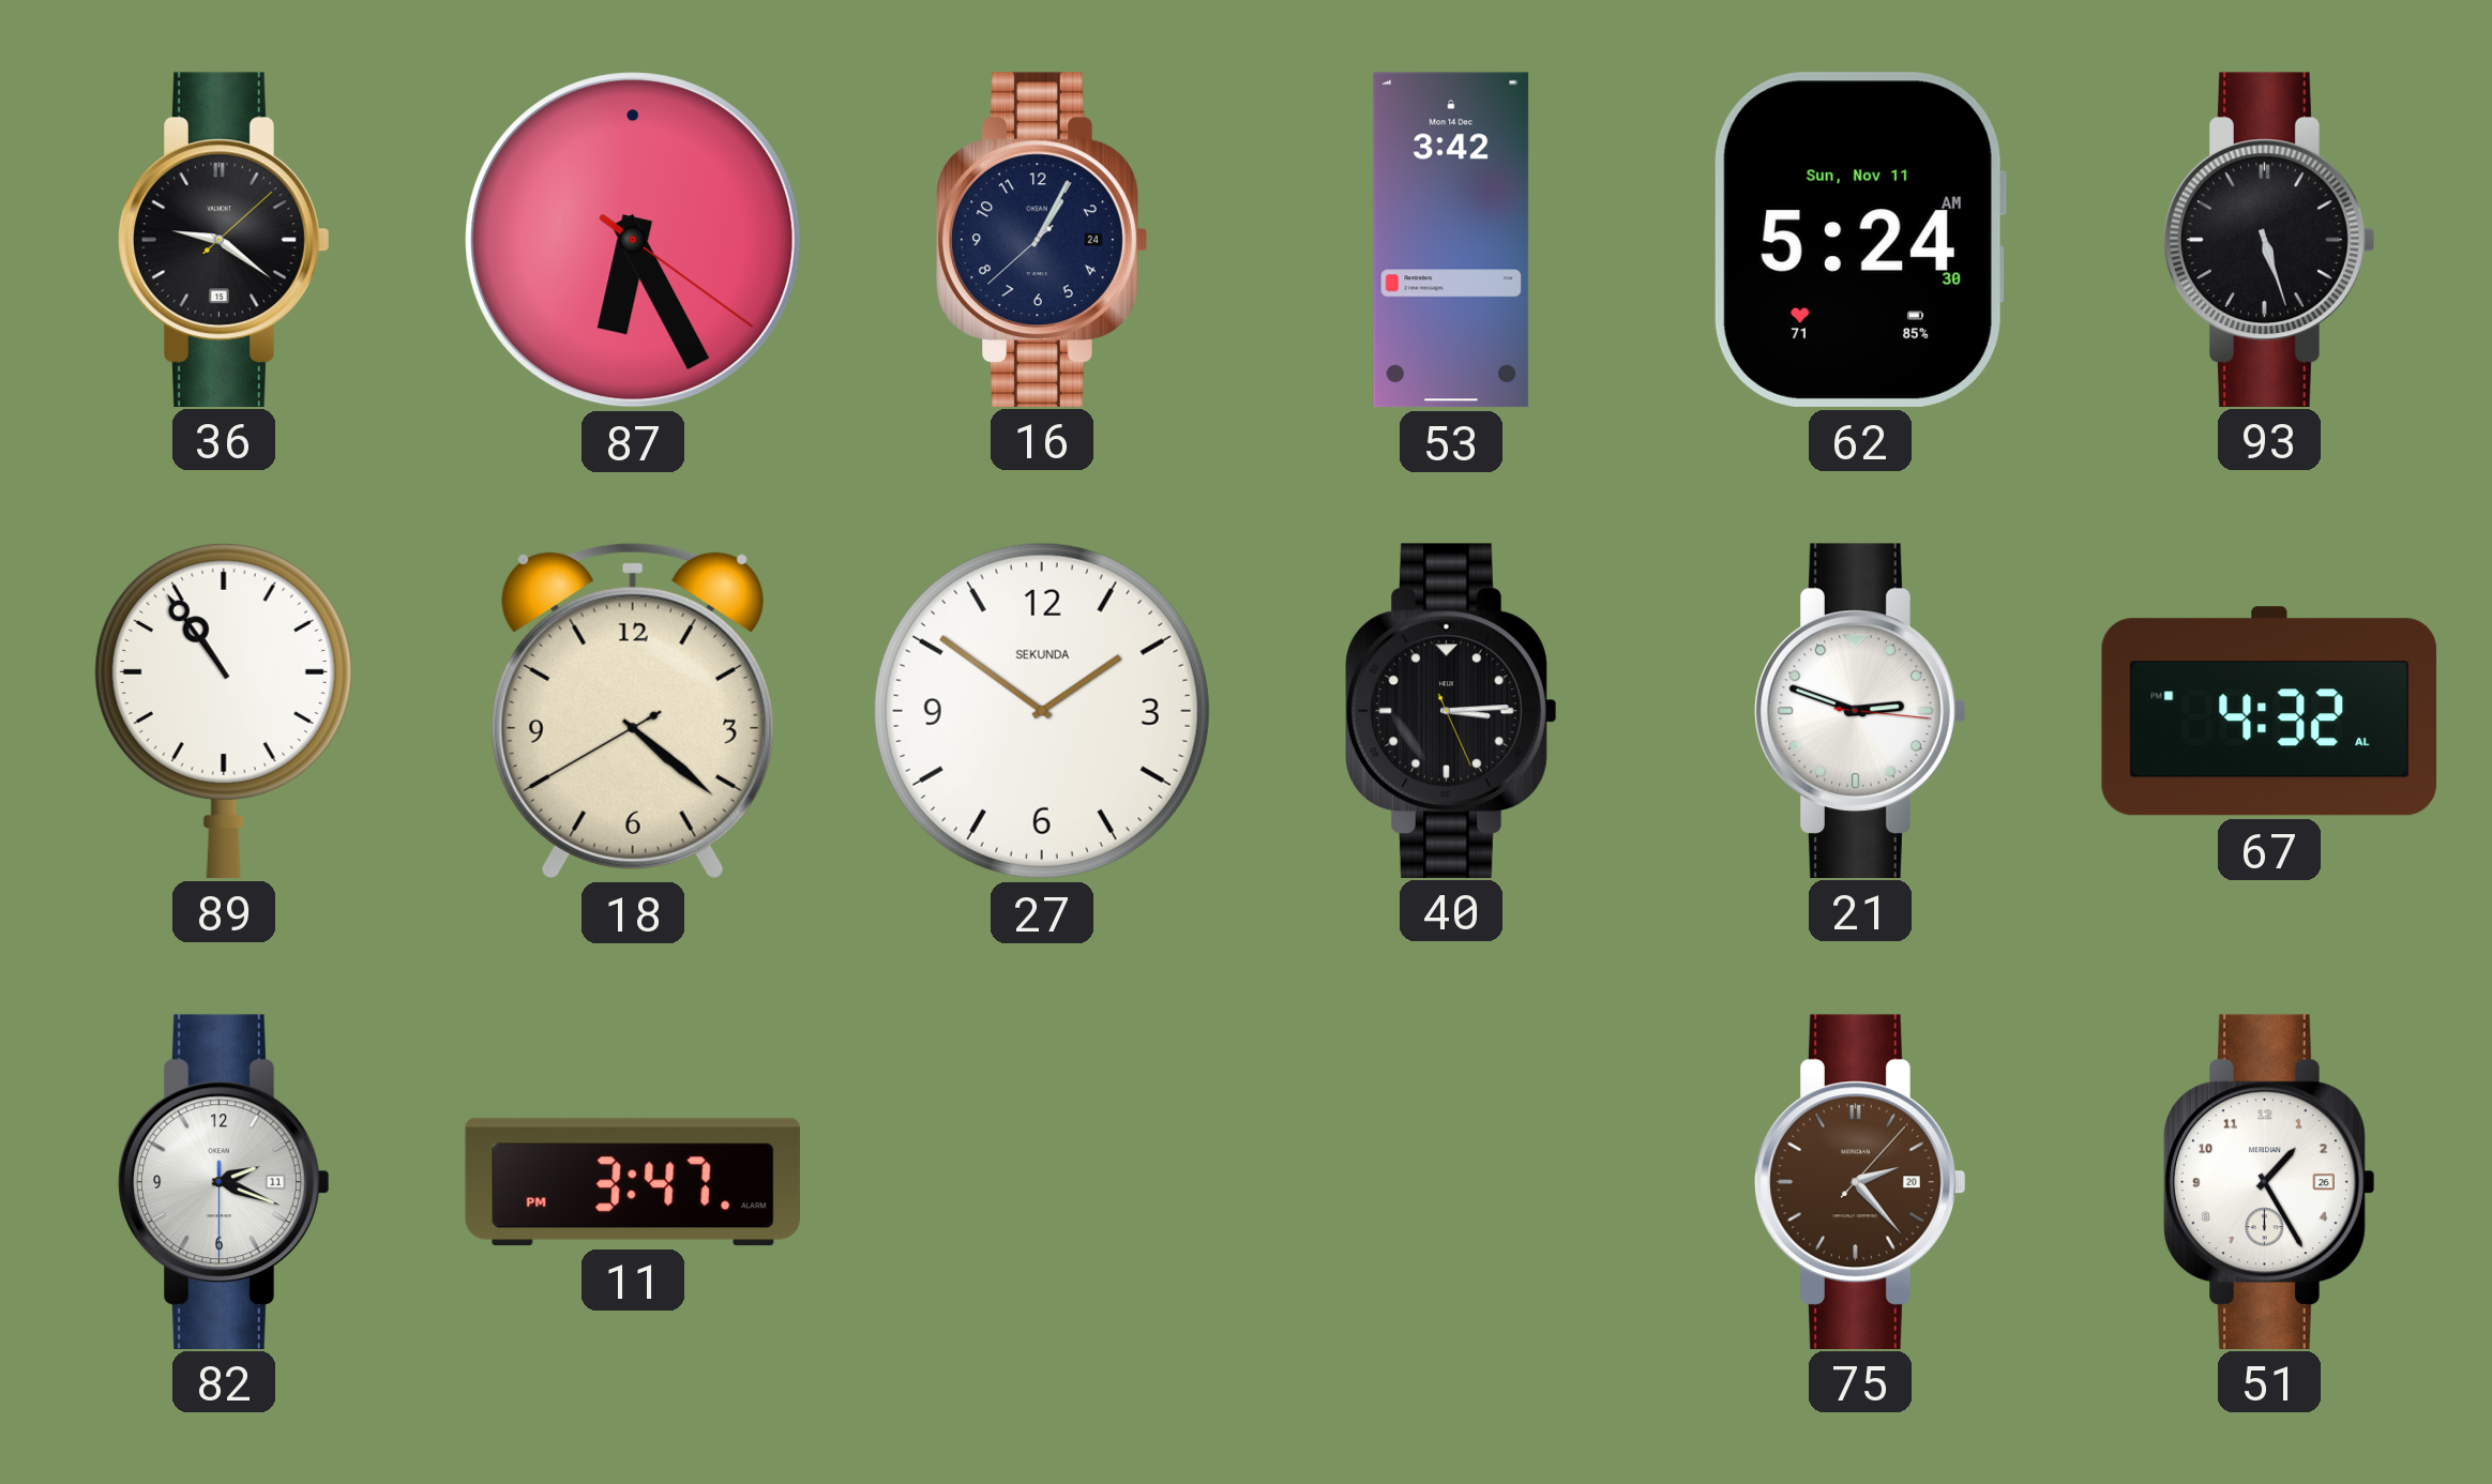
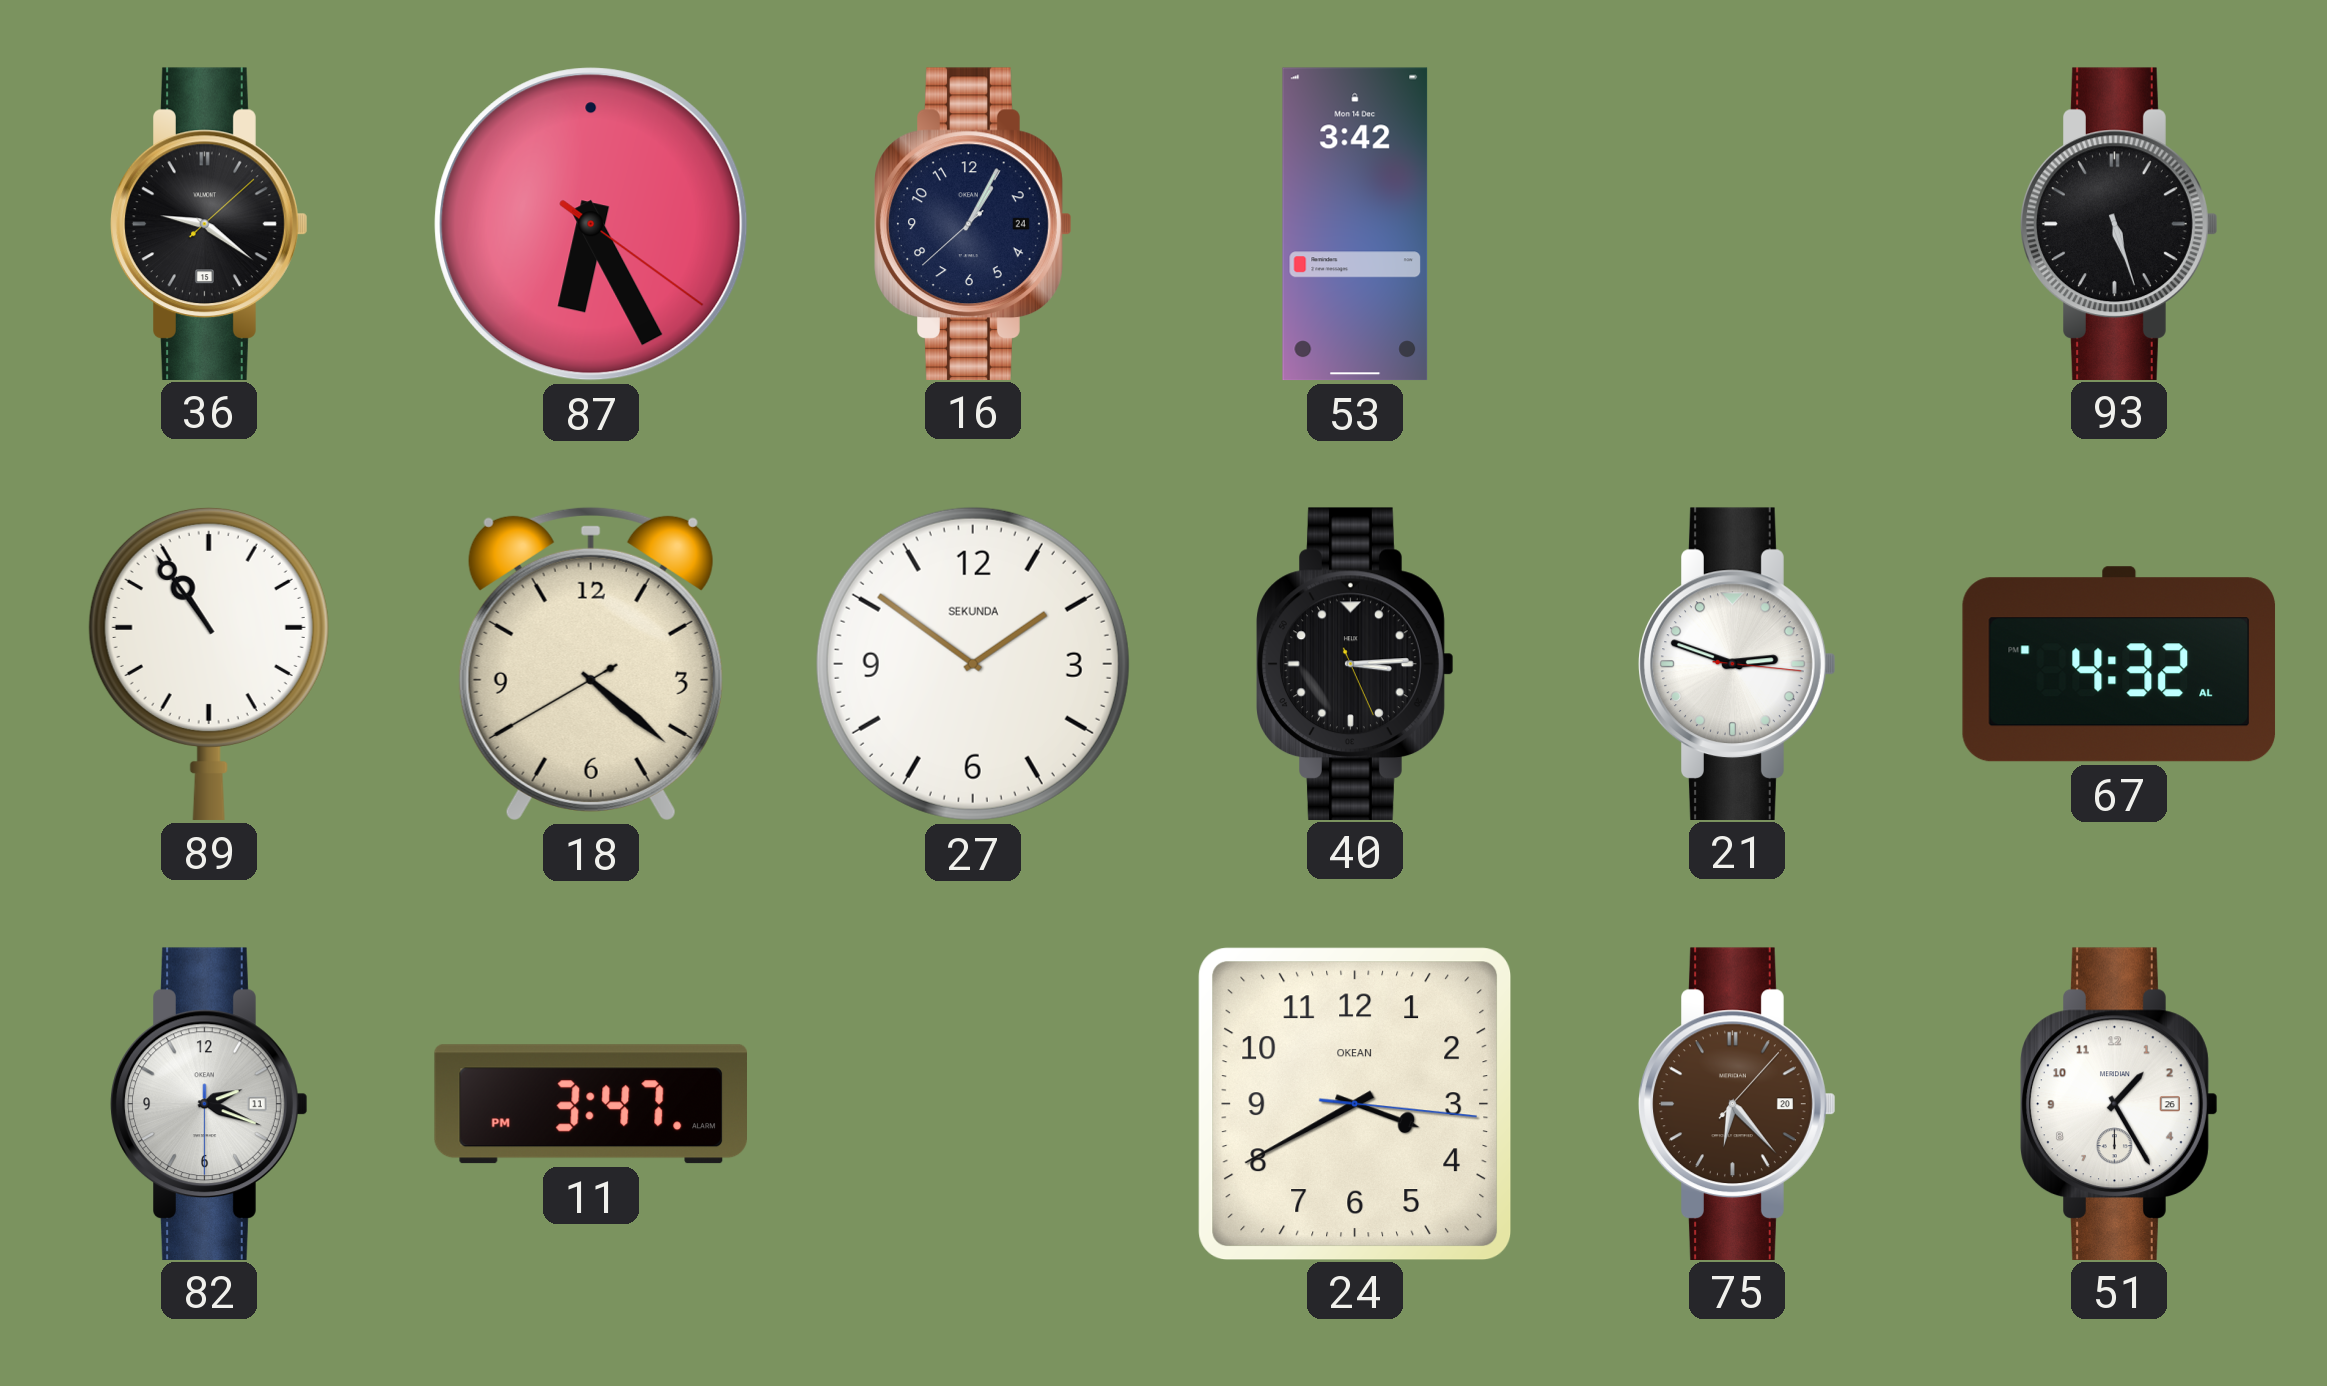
62: 5:24 -> none (1859, 240)
24: none -> 3:40 (1354, 1103)
75: 2:23 -> 6:23 (1737, 1103)
